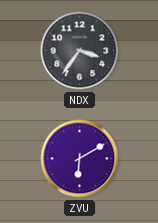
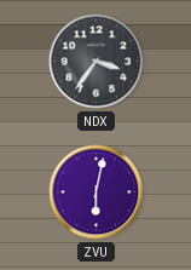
ZVU: 6:10 -> 6:02 (97, 193)
